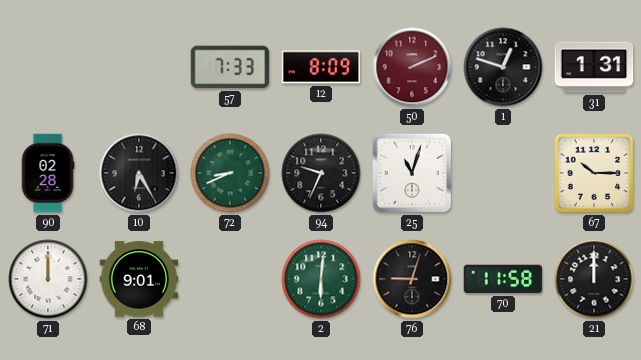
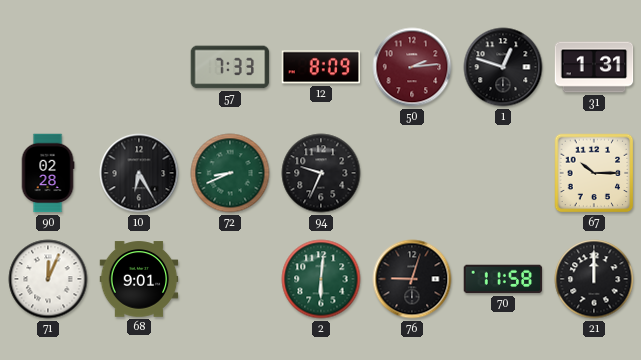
50: 2:11 -> 2:14 (412, 67)
25: 11:03 -> none (412, 173)
71: 12:00 -> 12:04 (48, 279)
